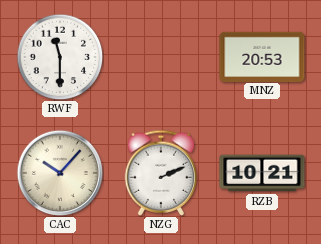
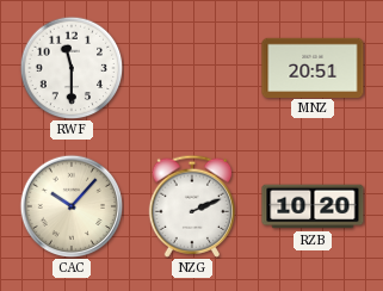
MNZ: 20:53 -> 20:51 (313, 67)
RZB: 10:21 -> 10:20 (313, 206)
